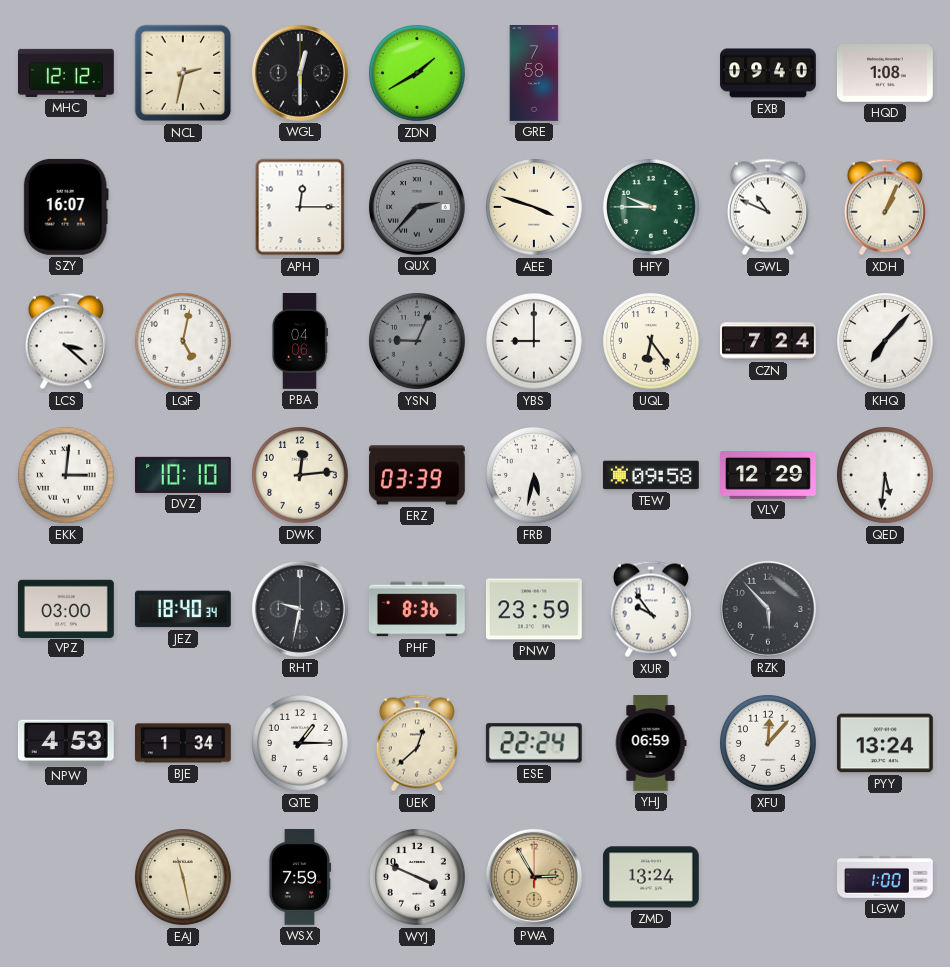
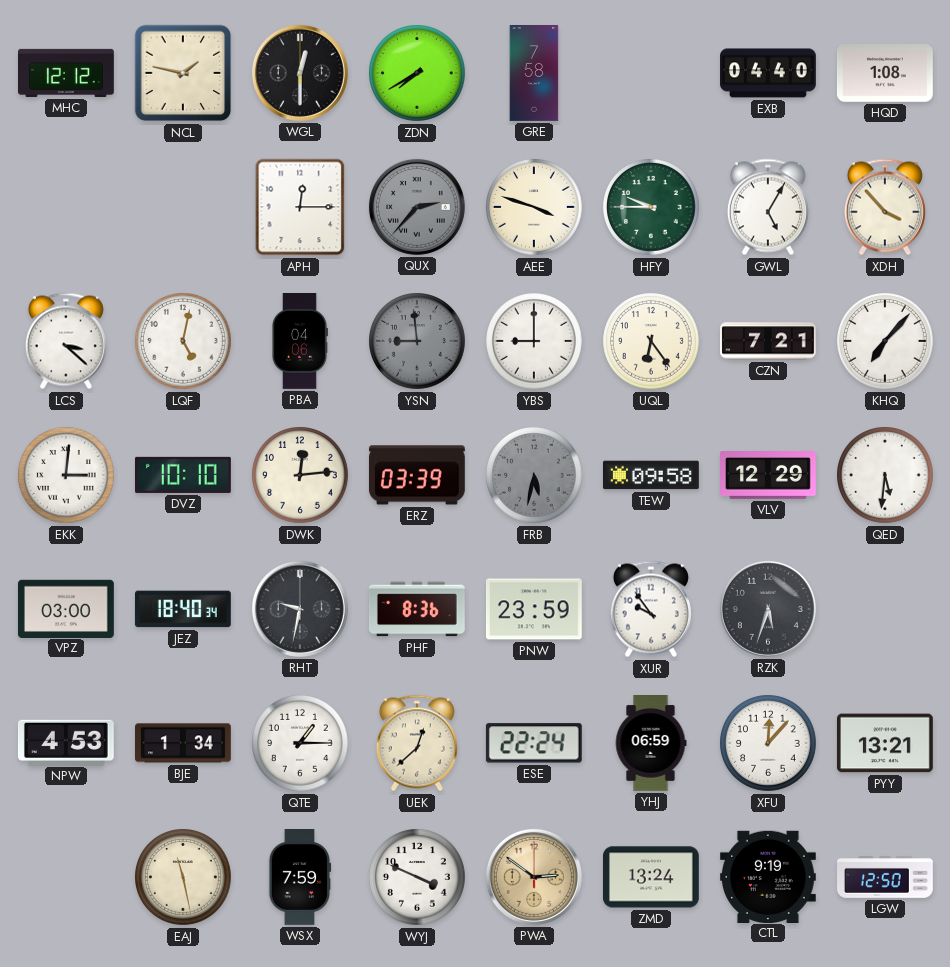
NCL: 2:32 -> 1:47 (183, 73)
ZDN: 1:40 -> 7:40 (418, 74)
EXB: 09:40 -> 04:40 (769, 73)
SZY: 16:07 -> none (66, 207)
GWL: 10:49 -> 5:05 (768, 207)
XDH: 1:04 -> 3:53 (885, 207)
YSN: 9:04 -> 8:59 (418, 342)
CZN: 7:24 -> 7:21 (769, 341)
FRB dial: white -> grey (535, 476)
RZK: 5:53 -> 5:33 (768, 609)
PYY: 13:24 -> 13:21 (885, 743)
PWA: 2:55 -> 2:51 (534, 877)
CTL: none -> 9:19 (768, 876)
LGW: 1:00 -> 12:50 (886, 877)
